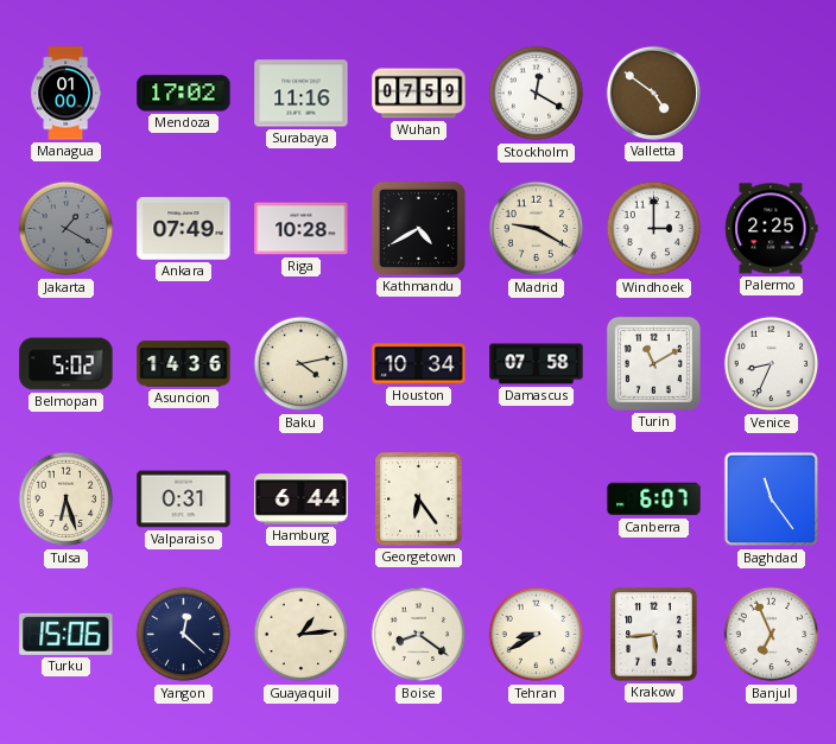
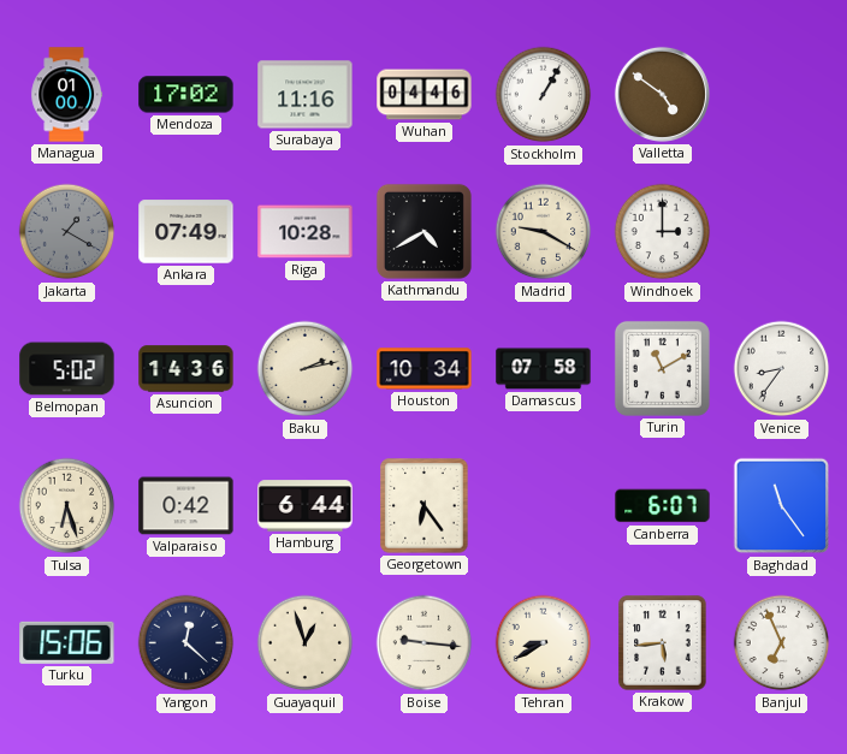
Wuhan: 07:59 -> 04:46 (425, 95)
Stockholm: 12:20 -> 1:05 (544, 95)
Palermo: 2:25 -> none (772, 229)
Baku: 4:13 -> 2:13 (306, 369)
Venice: 8:34 -> 8:36 (782, 369)
Valparaiso: 0:31 -> 0:42 (186, 506)
Guayaquil: 1:14 -> 12:57 (306, 643)
Boise: 8:21 -> 9:16 (425, 643)
